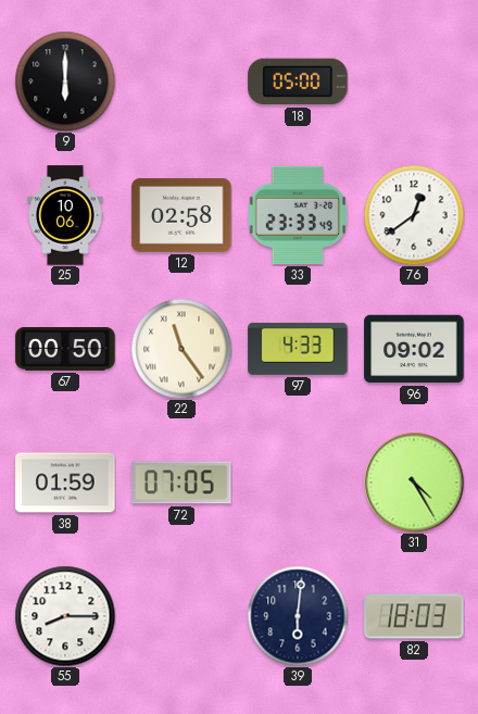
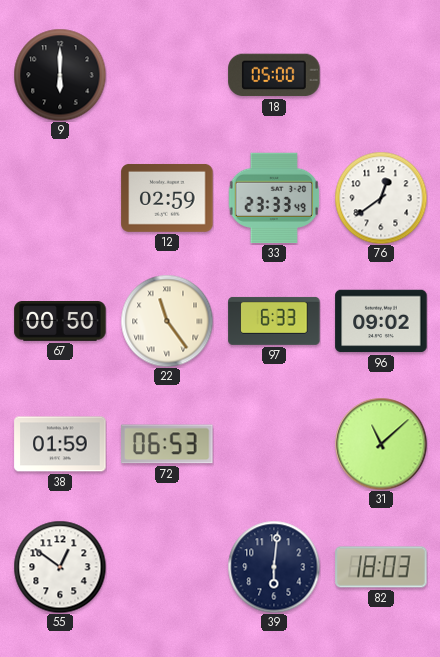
25: 10:06 -> none (65, 215)
12: 02:58 -> 02:59 (167, 198)
97: 4:33 -> 6:33 (274, 321)
72: 07:05 -> 06:53 (167, 444)
31: 4:25 -> 11:08 (381, 444)
55: 8:15 -> 12:51 (60, 567)
